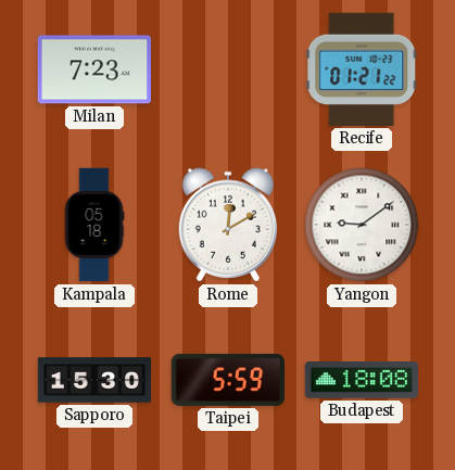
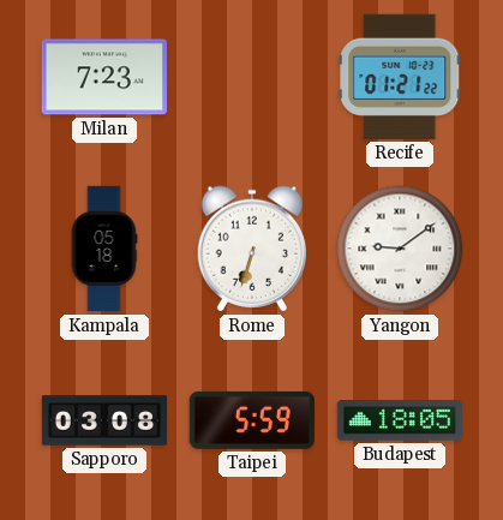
Rome: 12:10 -> 6:33 (252, 249)
Sapporo: 15:30 -> 03:08 (104, 420)
Budapest: 18:08 -> 18:05 (399, 422)
